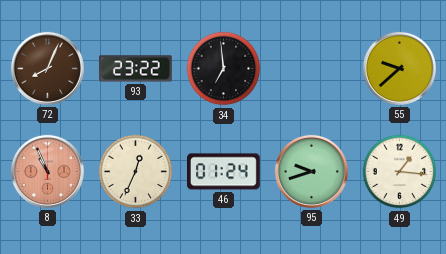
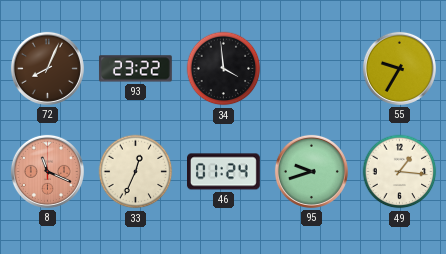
34: 6:59 -> 3:59 (224, 69)
55: 9:38 -> 9:35 (399, 68)
8: 10:56 -> 11:19 (47, 171)
